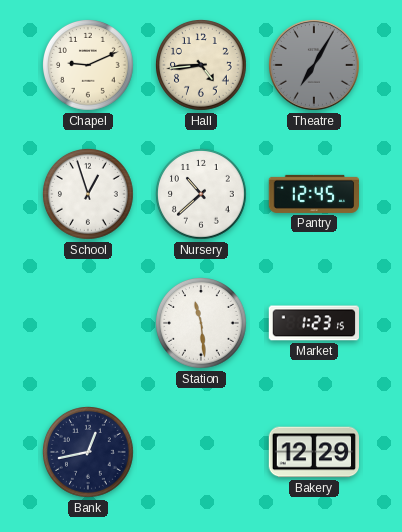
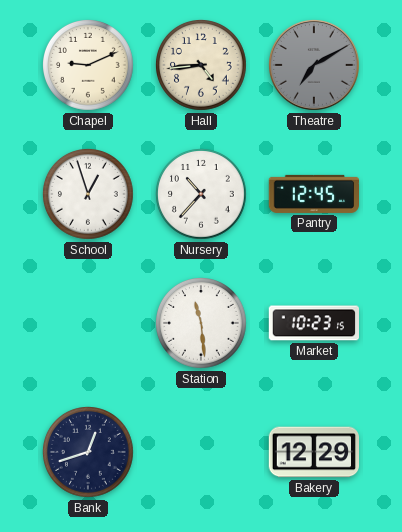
Theatre: 7:05 -> 7:10 (314, 65)
Nursery: 10:38 -> 10:37 (202, 195)
Market: 1:23 -> 10:23 (313, 323)
Bank: 12:43 -> 12:42 (89, 453)
